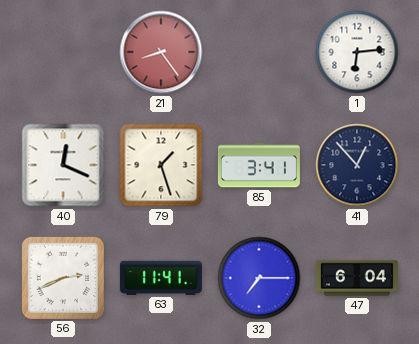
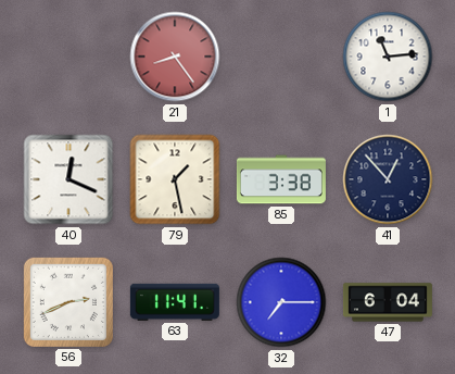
1: 6:14 -> 11:14 (388, 57)
79: 1:27 -> 1:28 (175, 179)
85: 3:41 -> 3:38 (281, 179)
